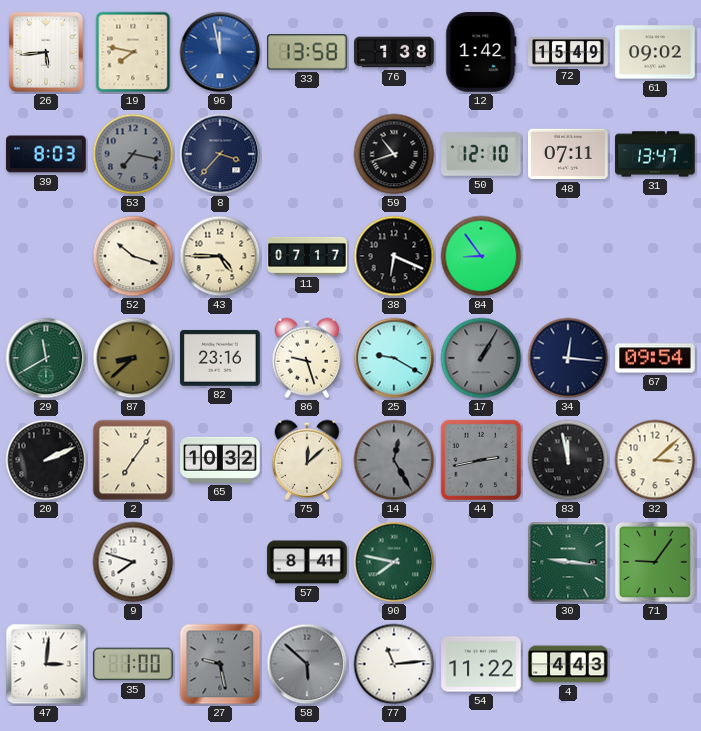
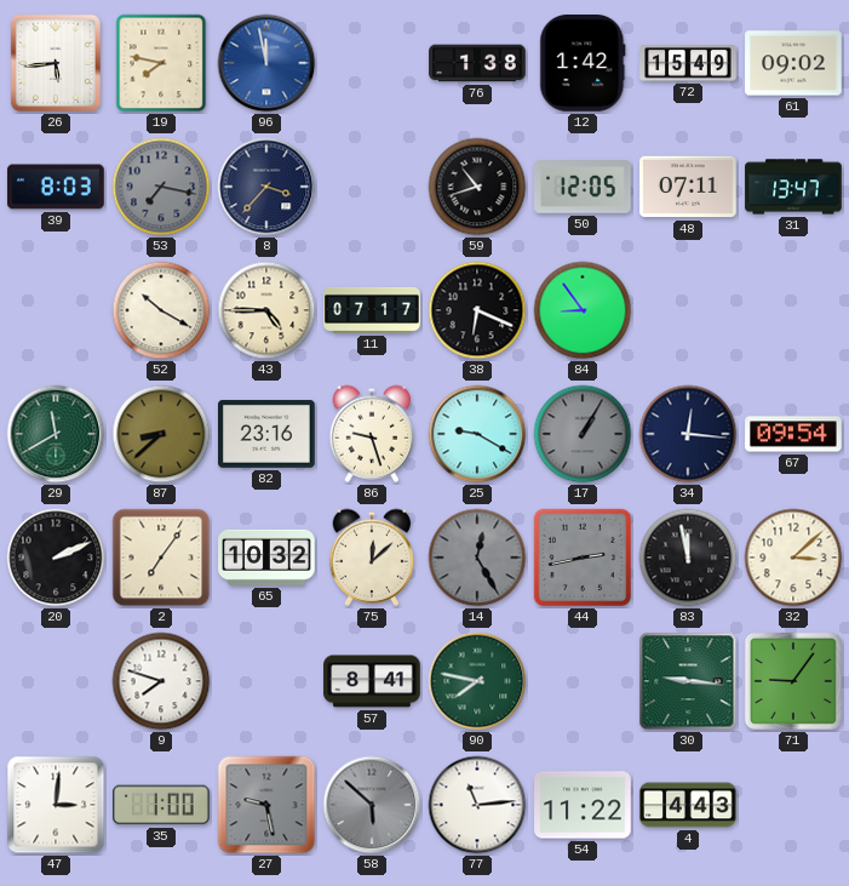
33: 13:58 -> none (308, 52)
50: 12:10 -> 12:05 (584, 188)
52: 10:18 -> 10:20 (161, 310)
